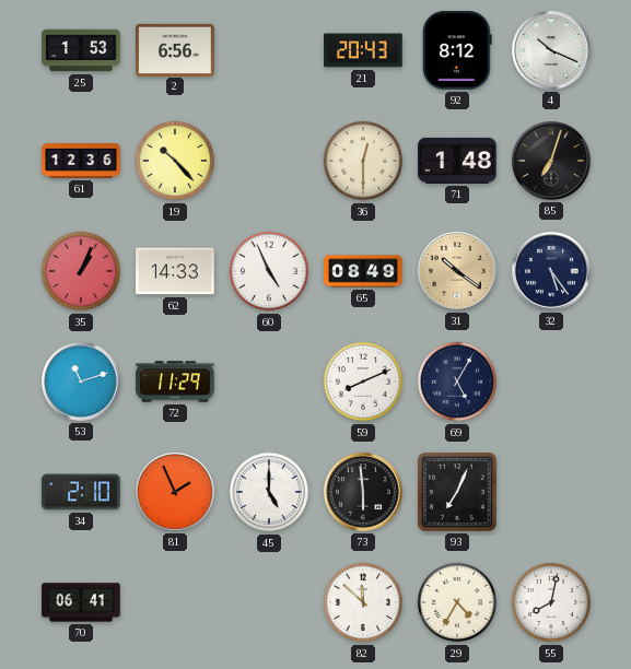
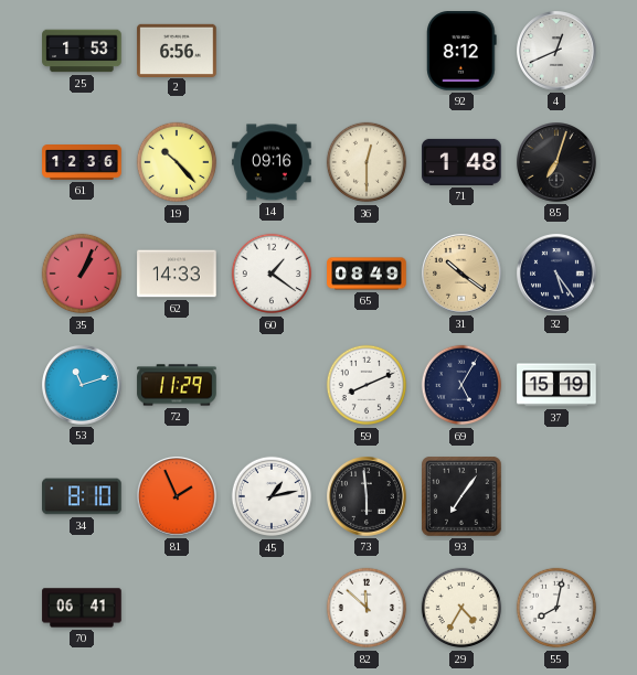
21: 20:43 -> none (363, 50)
4: 10:19 -> 12:41 (558, 52)
14: none -> 09:16 (272, 162)
60: 4:56 -> 1:21 (272, 274)
37: none -> 15:19 (556, 385)
34: 2:10 -> 8:10 (82, 496)
45: 5:00 -> 1:13 (272, 496)
93: 7:04 -> 7:06 (461, 496)
